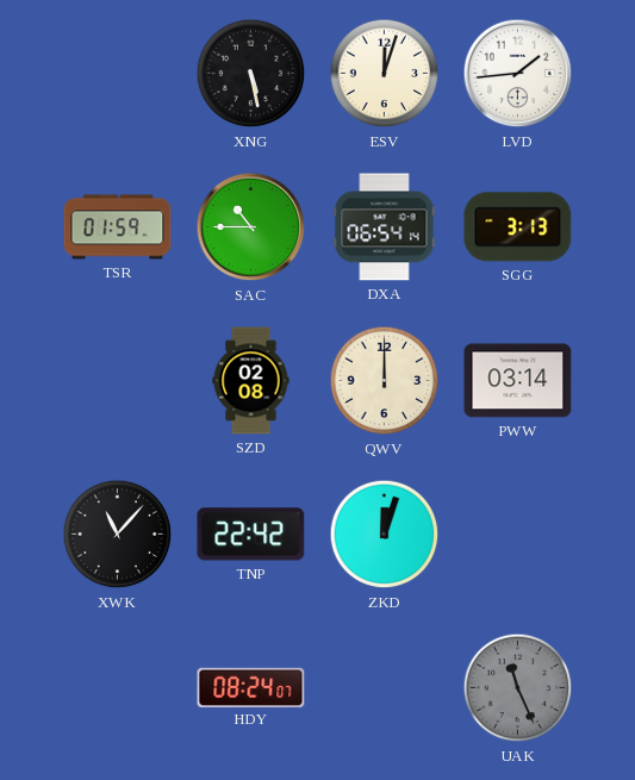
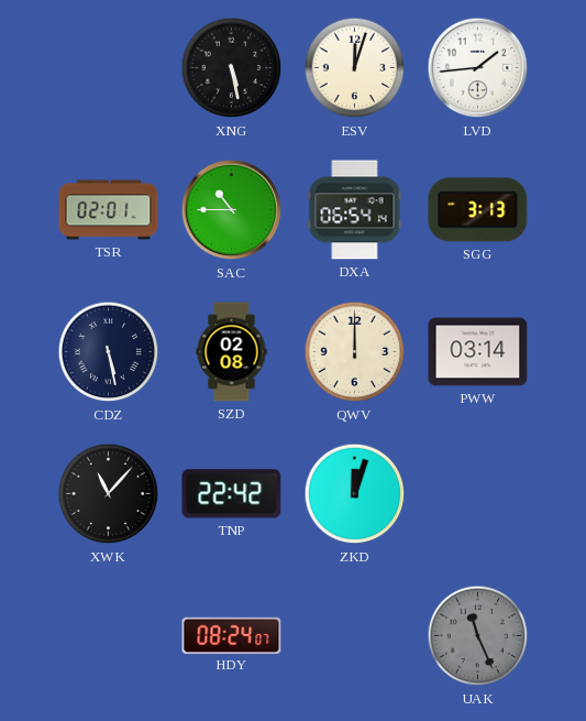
TSR: 01:59 -> 02:01 (109, 210)
CDZ: none -> 5:28 (109, 352)
